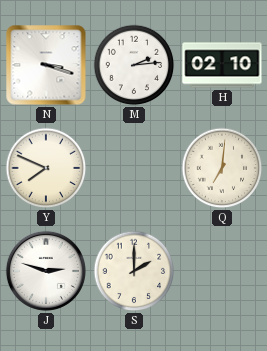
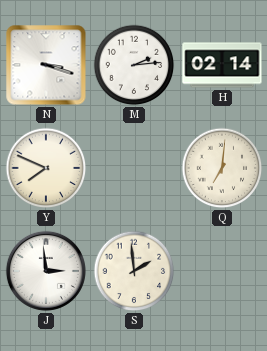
H: 02:10 -> 02:14 (222, 65)
J: 2:48 -> 2:59 (46, 271)
S: 2:00 -> 1:59 (134, 271)
